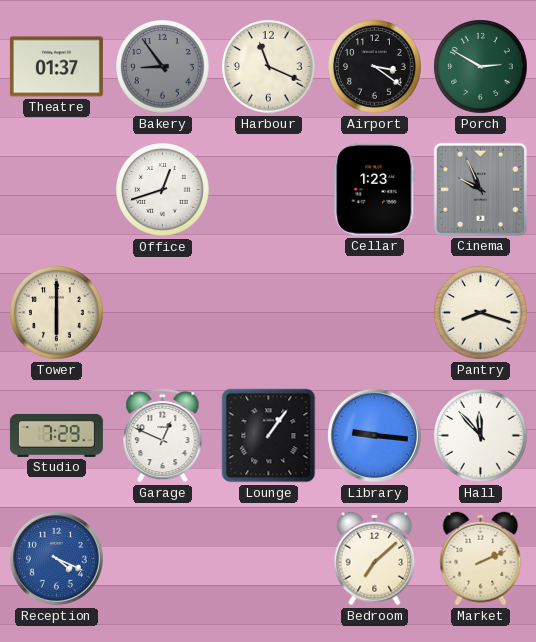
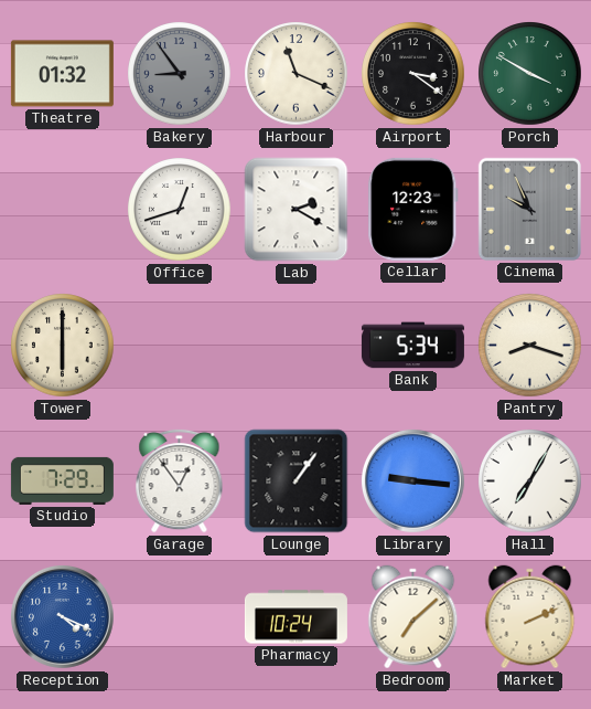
Theatre: 01:37 -> 01:32 (62, 74)
Porch: 2:50 -> 3:50 (530, 74)
Lab: none -> 2:20 (297, 210)
Cellar: 1:23 -> 12:23 (413, 209)
Bank: none -> 5:34 (412, 346)
Garage: 12:49 -> 12:54 (180, 480)
Hall: 11:53 -> 7:05 (530, 482)
Pharmacy: none -> 10:24 (295, 617)
